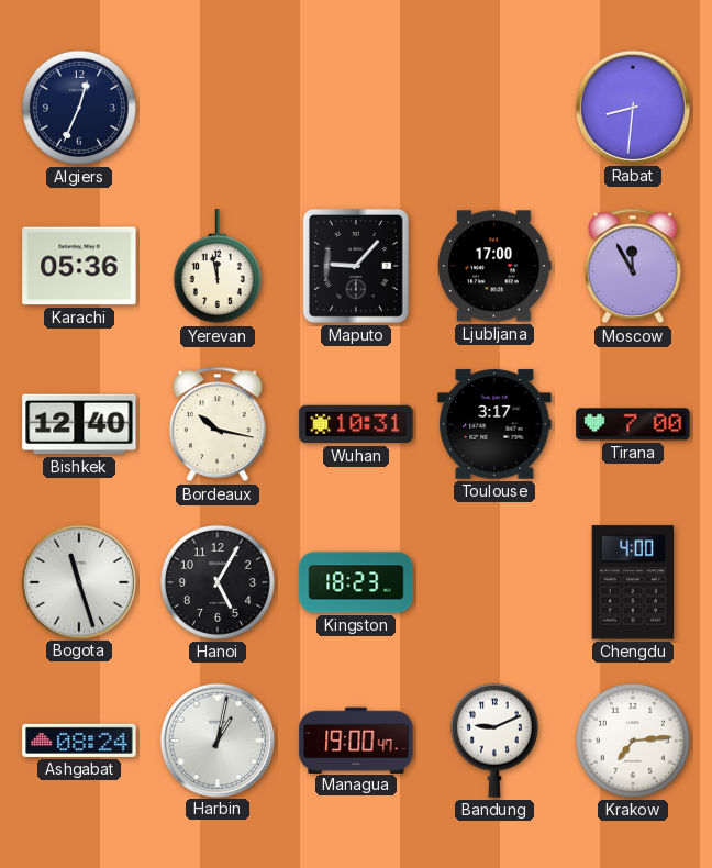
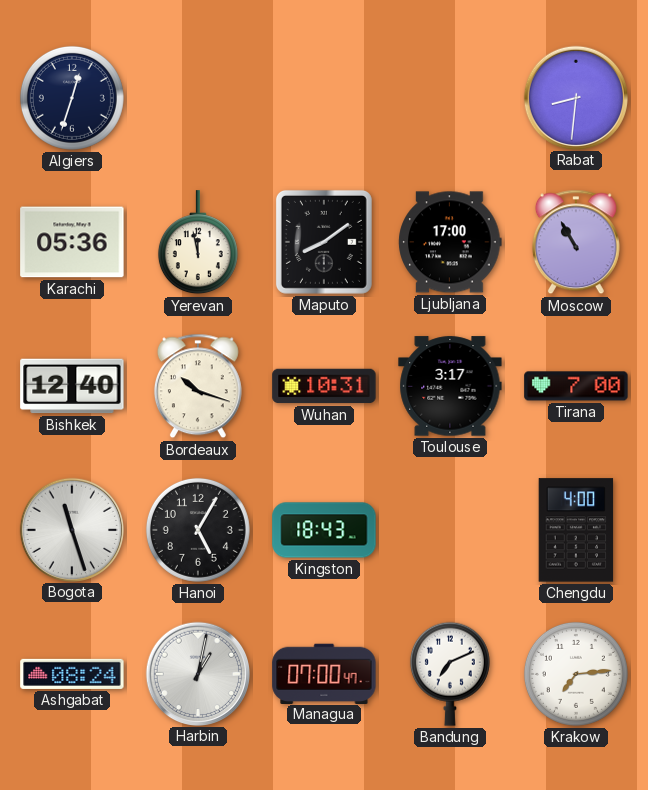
Algiers: 12:34 -> 12:33 (72, 98)
Maputo: 9:07 -> 8:09 (324, 242)
Moscow: 11:55 -> 10:55 (576, 242)
Bordeaux: 10:17 -> 10:18 (198, 386)
Kingston: 18:23 -> 18:43 (324, 530)
Managua: 19:00 -> 07:00 (324, 673)
Bandung: 9:11 -> 7:11 (450, 674)
